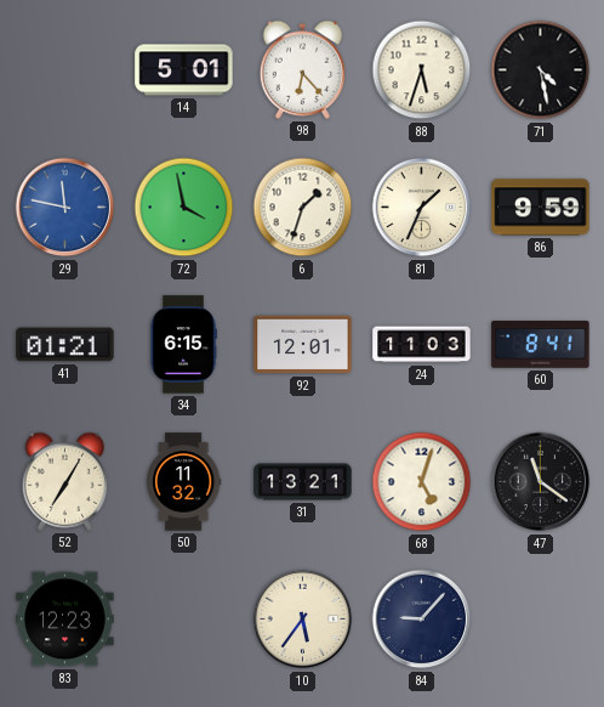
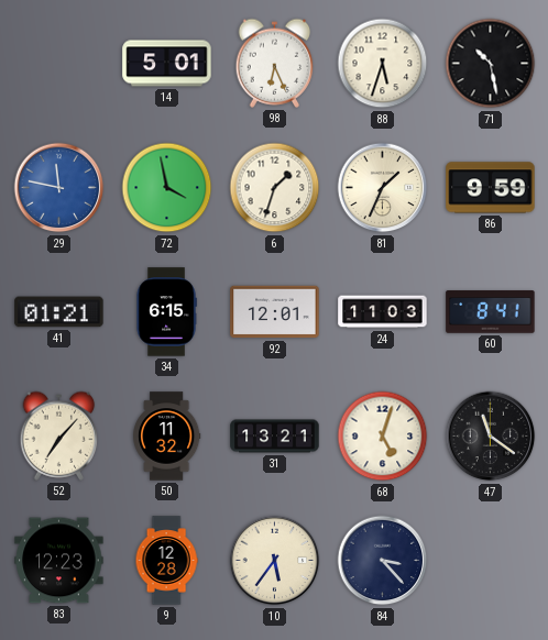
98: 6:23 -> 6:26 (275, 63)
71: 4:28 -> 10:28 (491, 64)
52: 7:05 -> 7:07 (59, 435)
9: none -> 12:28 (166, 561)
84: 9:07 -> 3:23 (383, 561)
